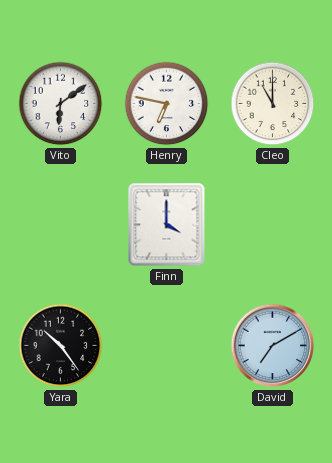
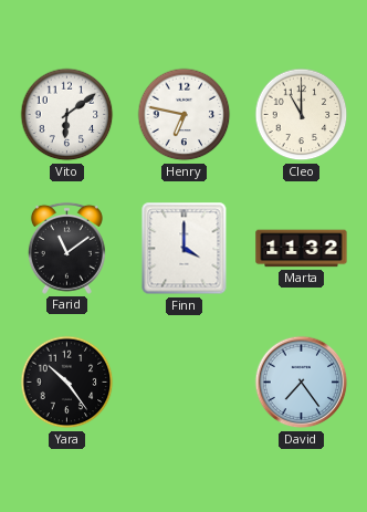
Farid: none -> 11:09 (66, 248)
Marta: none -> 11:32 (302, 249)
David: 7:10 -> 7:24 (302, 383)
